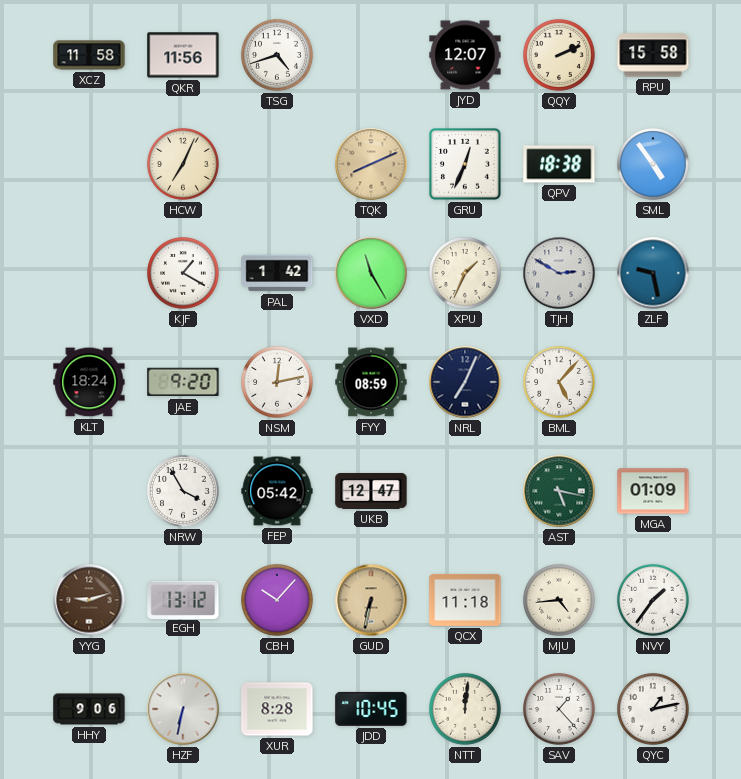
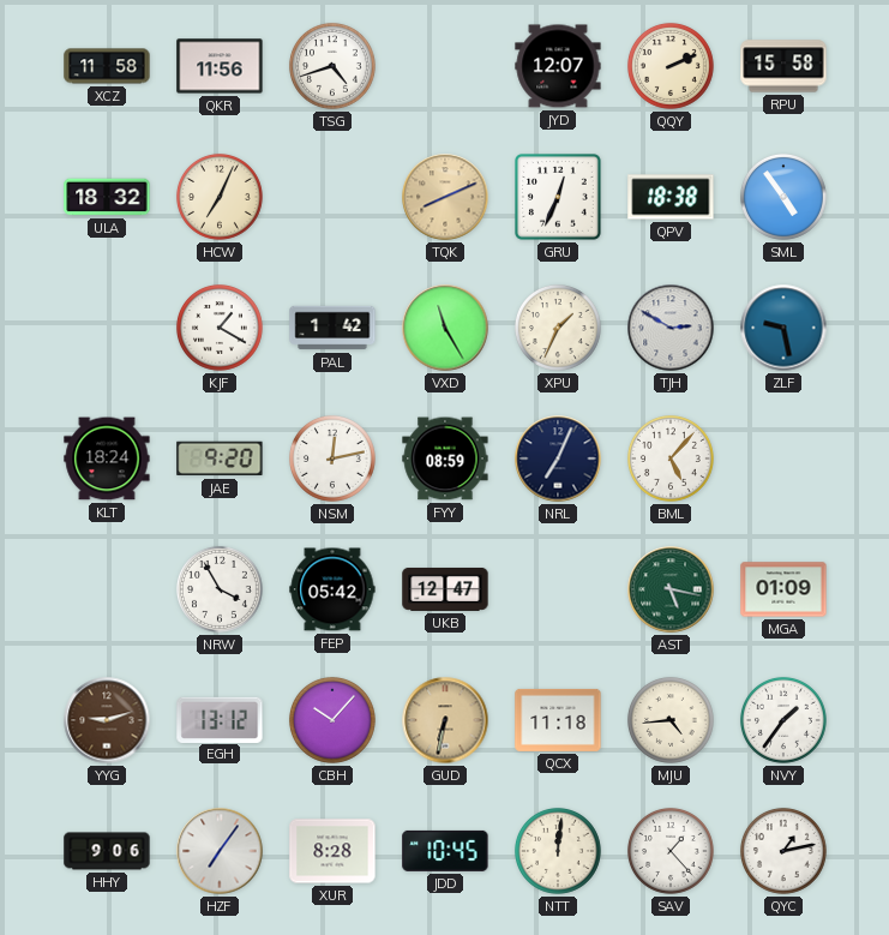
ULA: none -> 18:32 (107, 197)
HZF: 6:32 -> 7:06 (220, 851)
